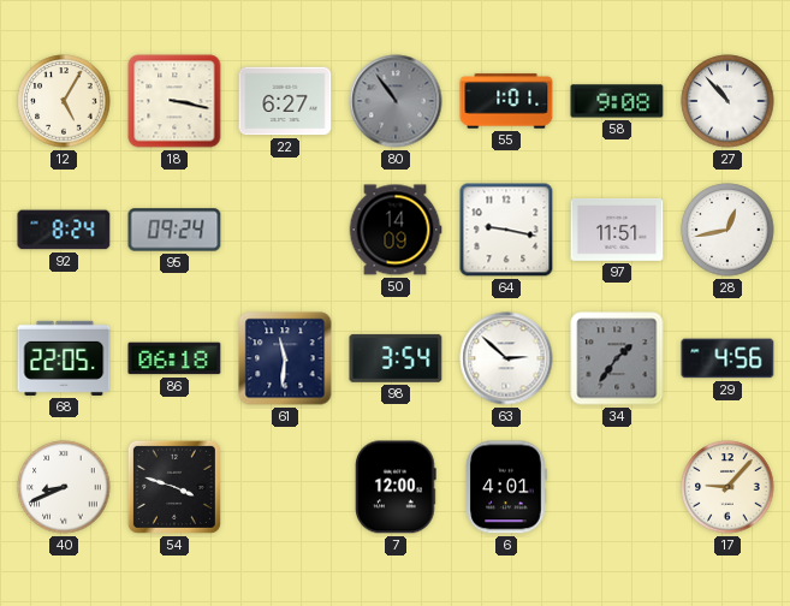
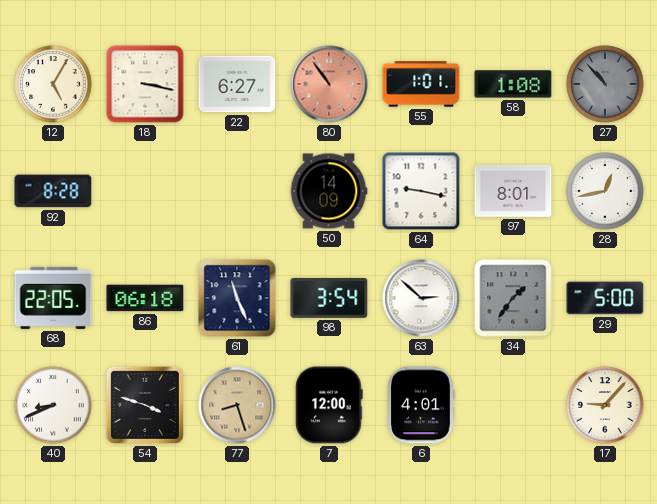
80 dial: grey -> salmon (329, 84)
58: 9:08 -> 1:08 (513, 84)
27 dial: white -> grey (605, 84)
92: 8:24 -> 8:28 (53, 191)
95: 09:24 -> none (174, 230)
97: 11:51 -> 8:01 (513, 192)
61: 11:31 -> 11:26 (237, 298)
29: 4:56 -> 5:00 (605, 298)
77: none -> 8:27 (237, 405)
